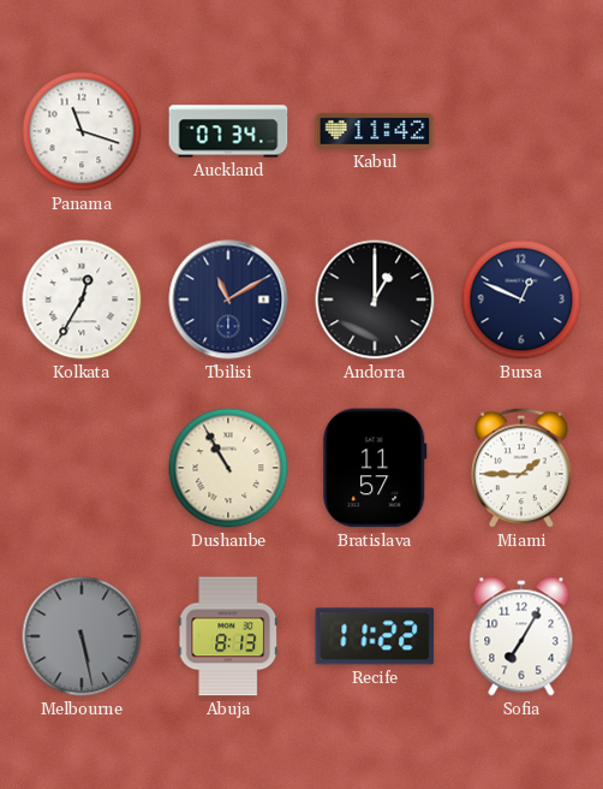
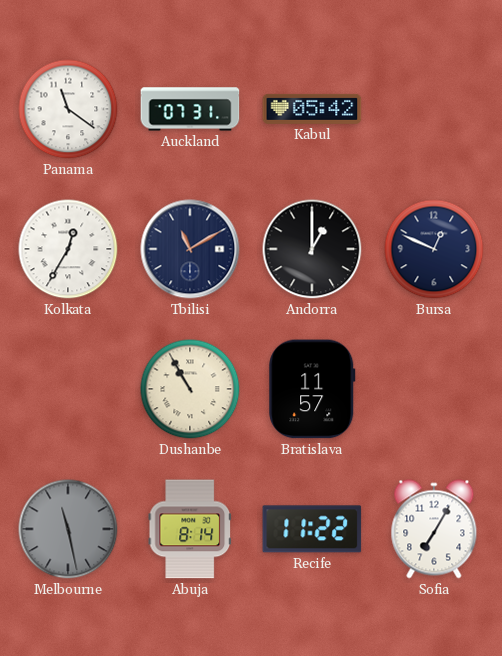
Panama: 11:18 -> 11:21 (68, 109)
Auckland: 07:34 -> 07:31 (190, 109)
Kabul: 11:42 -> 05:42 (312, 109)
Miami: 1:45 -> none (521, 468)
Melbourne: 5:28 -> 11:28 (68, 529)
Abuja: 8:13 -> 8:14 (190, 529)
